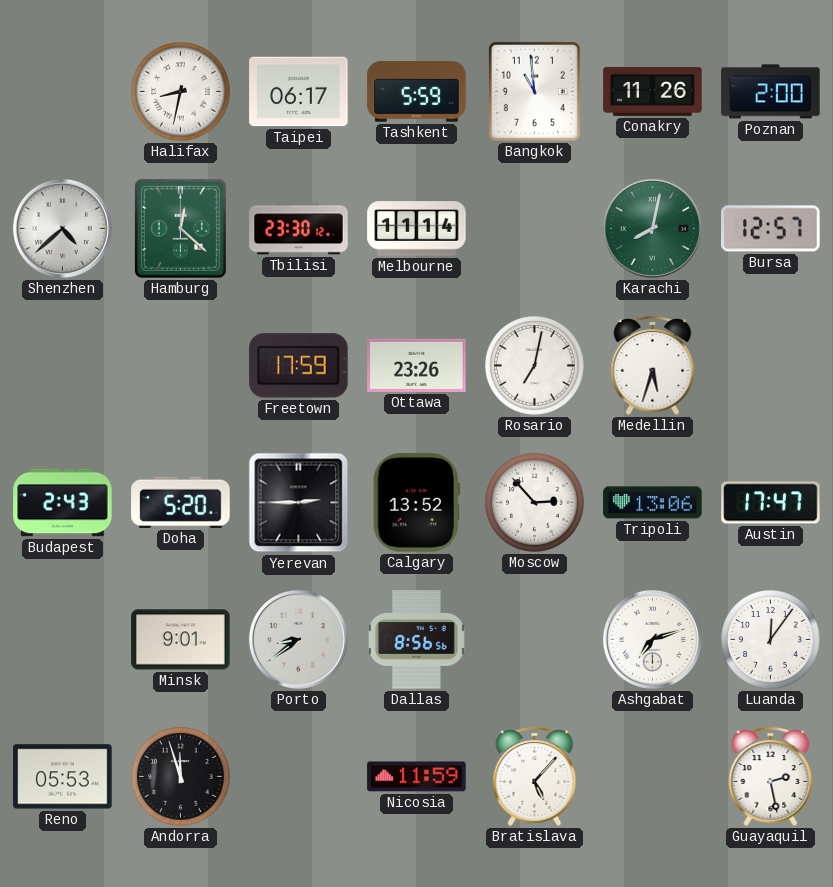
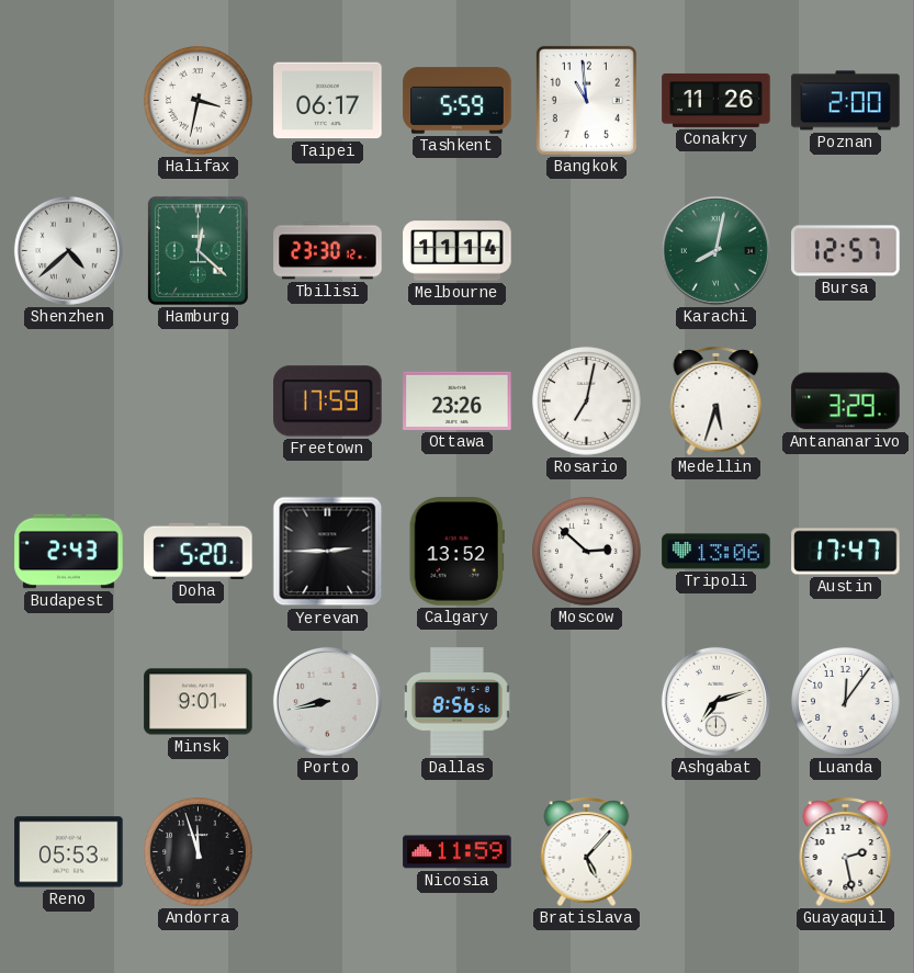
Halifax: 8:32 -> 3:32 (199, 101)
Antananarivo: none -> 3:29 (846, 401)
Moscow: 2:53 -> 2:52 (587, 552)
Porto: 8:39 -> 8:43 (327, 701)
